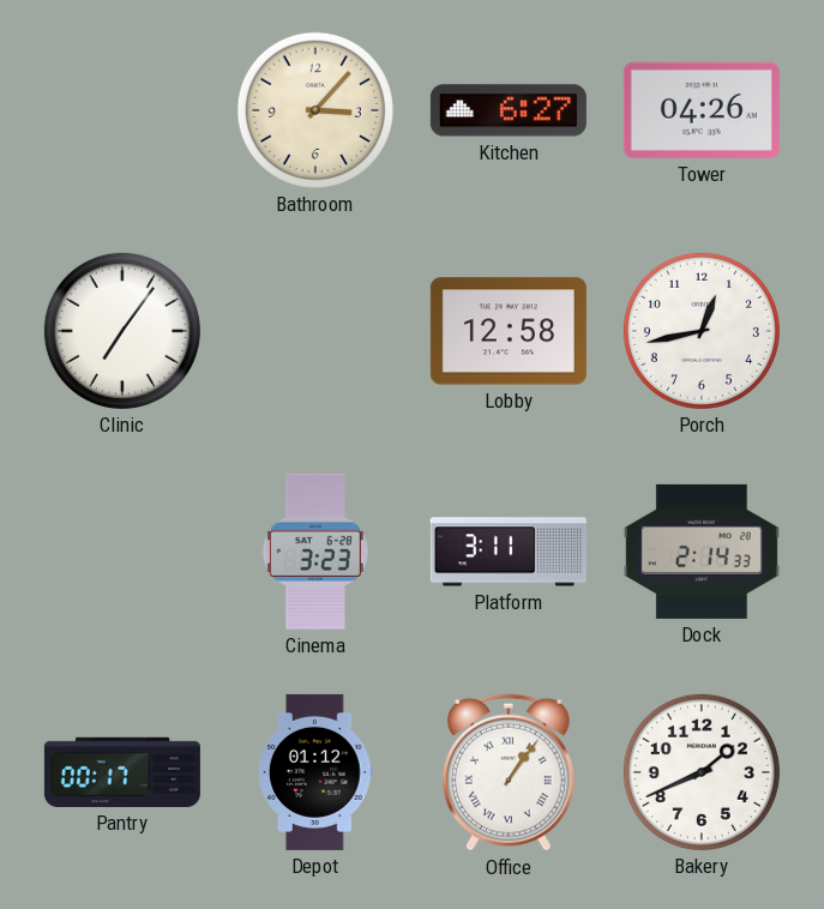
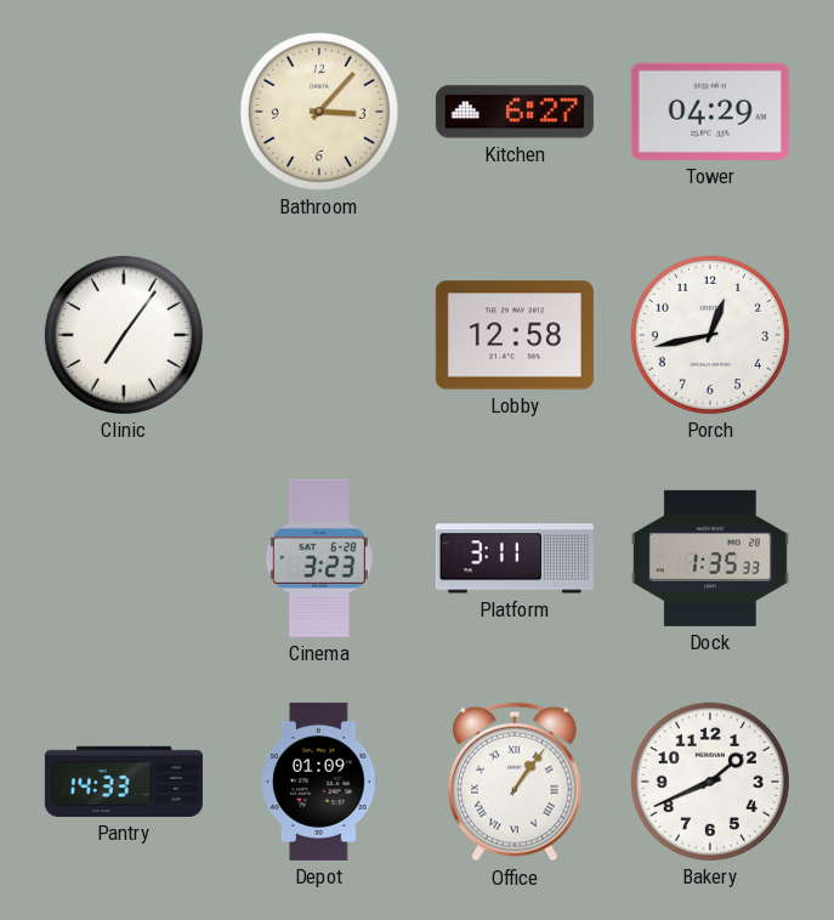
Tower: 04:26 -> 04:29 (710, 112)
Dock: 2:14 -> 1:35 (710, 558)
Pantry: 00:17 -> 14:33 (124, 782)
Depot: 01:12 -> 01:09 (320, 782)
